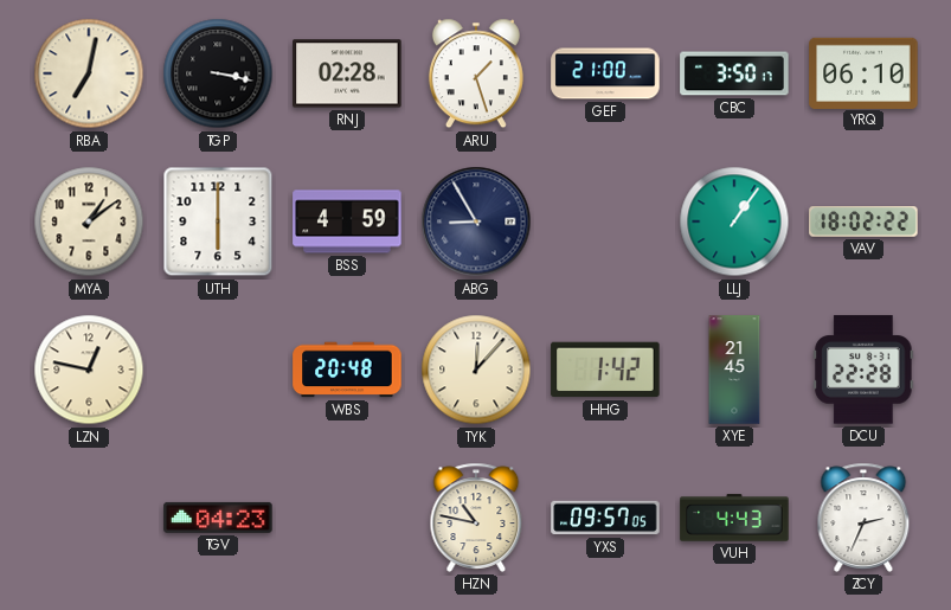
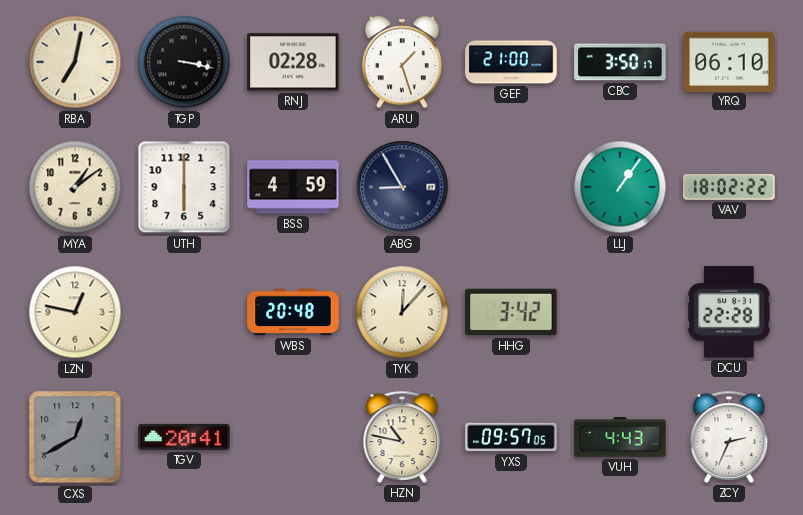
HHG: 1:42 -> 3:42 (511, 312)
XYE: 21:45 -> none (734, 370)
CXS: none -> 12:40 (75, 437)
TGV: 04:23 -> 20:41 (184, 437)
